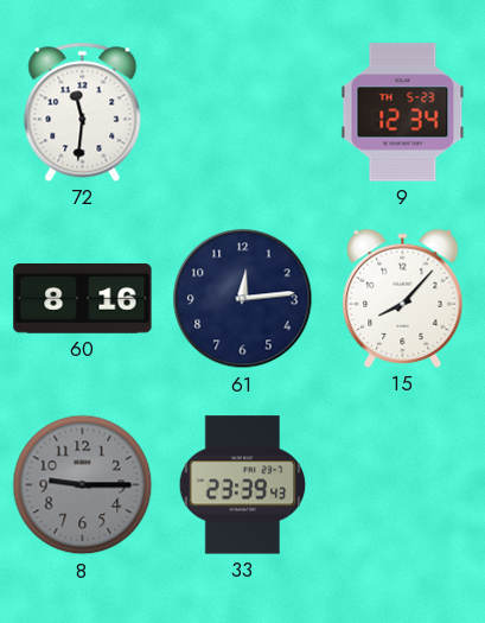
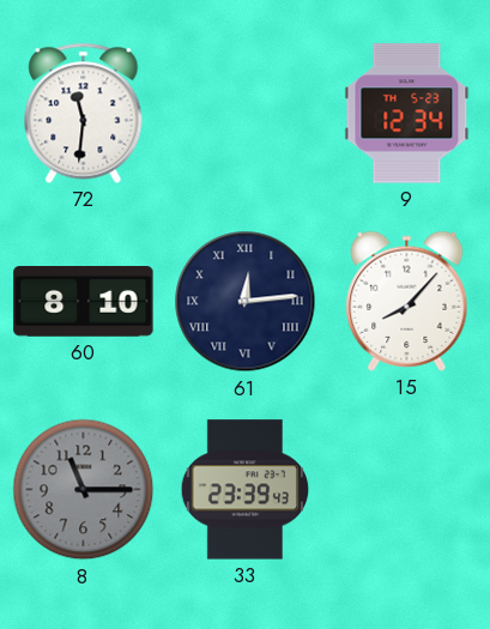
60: 8:16 -> 8:10 (84, 302)
61 numerals: Arabic -> Roman (246, 302)
8: 9:15 -> 11:15 (84, 490)
